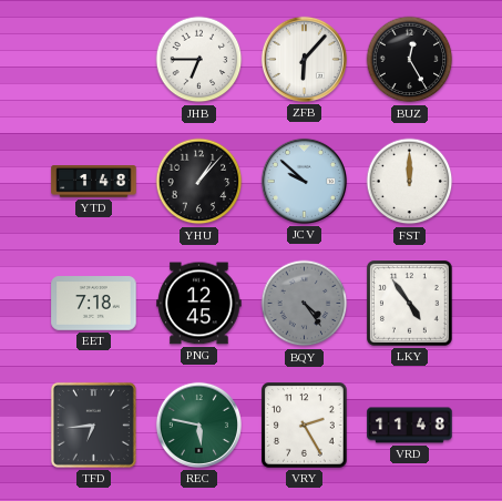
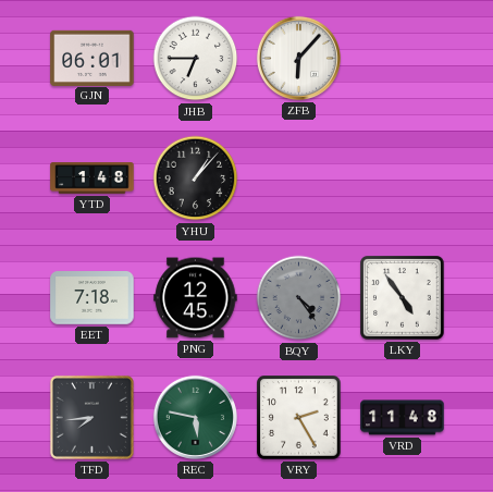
GJN: none -> 06:01 (93, 58)
BUZ: 12:25 -> none (410, 60)
JCV: 9:52 -> none (304, 181)
FST: 12:00 -> none (410, 182)
TFD: 6:44 -> 7:44 (91, 417)
